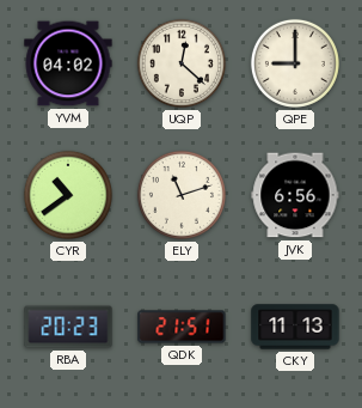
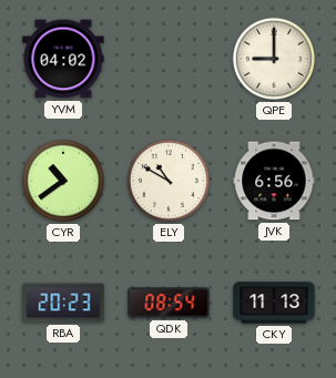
UQP: 12:22 -> none (182, 63)
ELY: 11:12 -> 10:50 (169, 181)
QDK: 21:51 -> 08:54 (169, 303)
